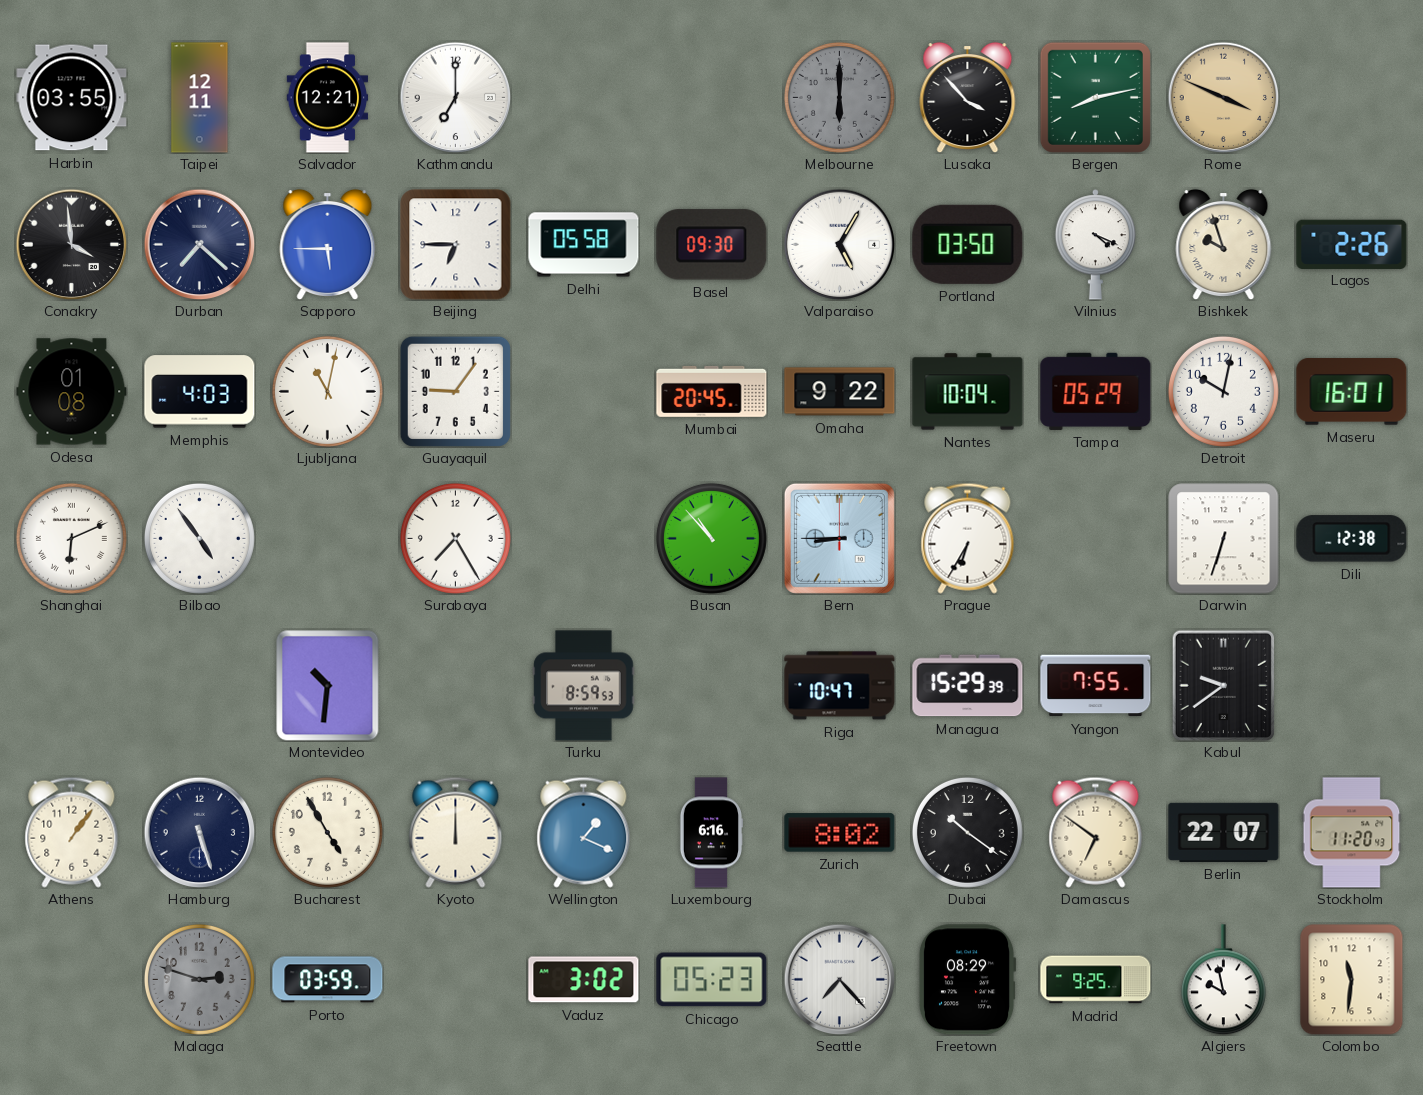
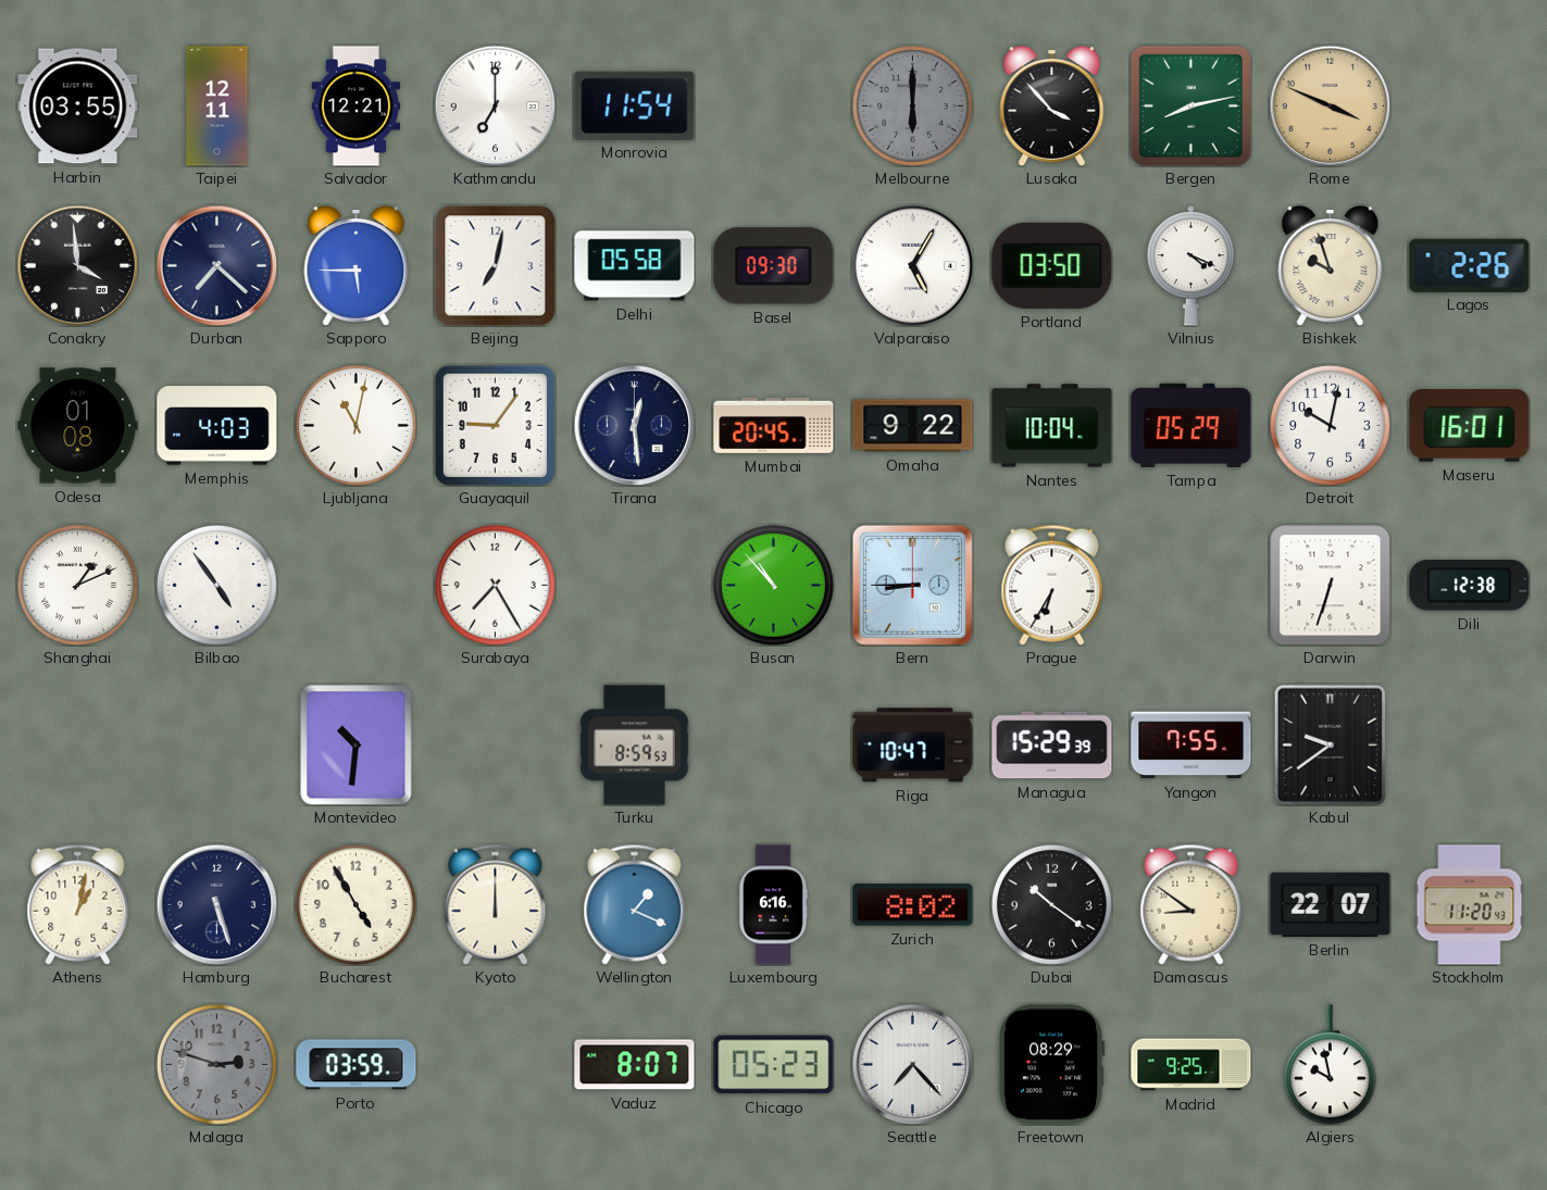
Monrovia: none -> 11:54 (635, 105)
Beijing: 6:45 -> 7:02 (496, 266)
Tirana: none -> 12:29 (634, 425)
Shanghai: 6:11 -> 1:11 (77, 585)
Athens: 1:06 -> 1:02 (78, 904)
Damascus: 6:51 -> 8:51 (1192, 904)
Vaduz: 3:02 -> 8:07 (635, 1065)
Colombo: 11:31 -> none (1352, 980)
